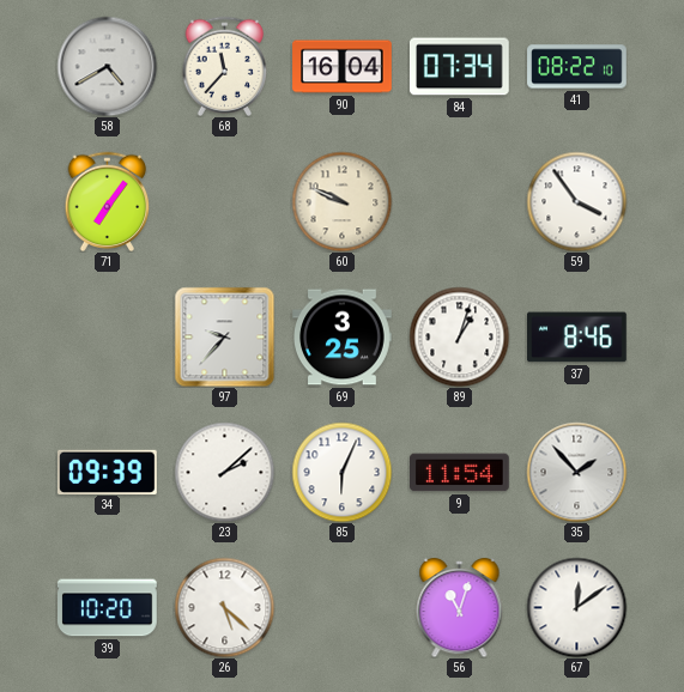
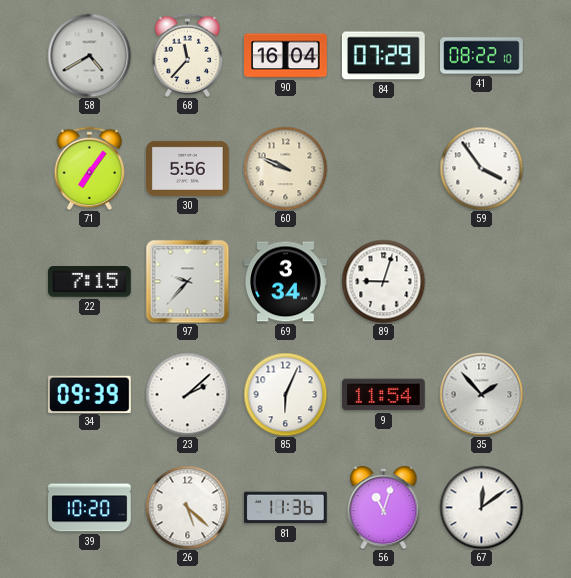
84: 07:34 -> 07:29 (384, 56)
30: none -> 5:56 (188, 168)
22: none -> 7:15 (90, 282)
69: 3:25 -> 3:34 (286, 282)
89: 1:03 -> 9:03 (383, 281)
37: 8:46 -> none (577, 338)
81: none -> 11:36 (286, 508)
